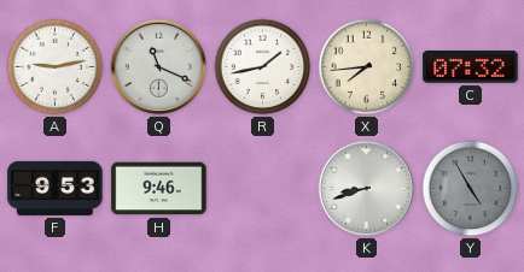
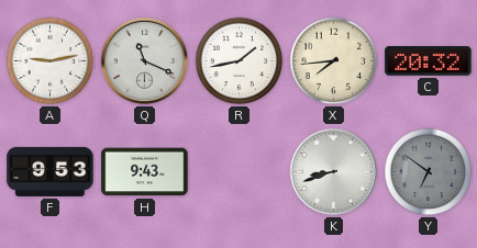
C: 07:32 -> 20:32 (429, 61)
H: 9:46 -> 9:43 (145, 172)
Y: 4:55 -> 6:51 (429, 172)
